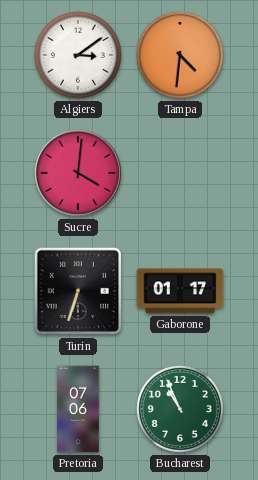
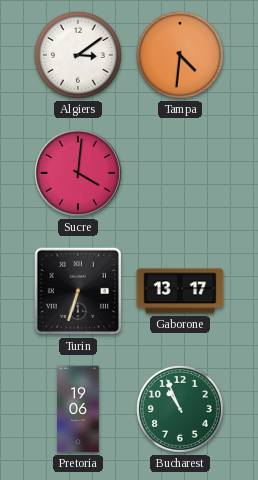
Gaborone: 01:17 -> 13:17 (180, 291)
Pretoria: 07:06 -> 19:06 (78, 409)
